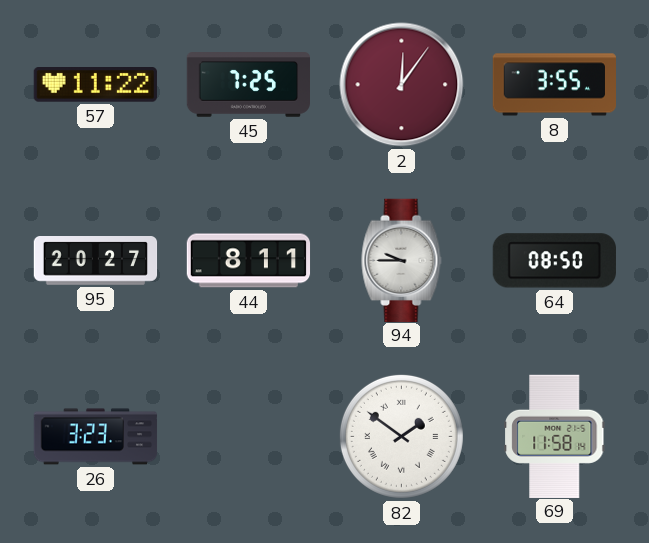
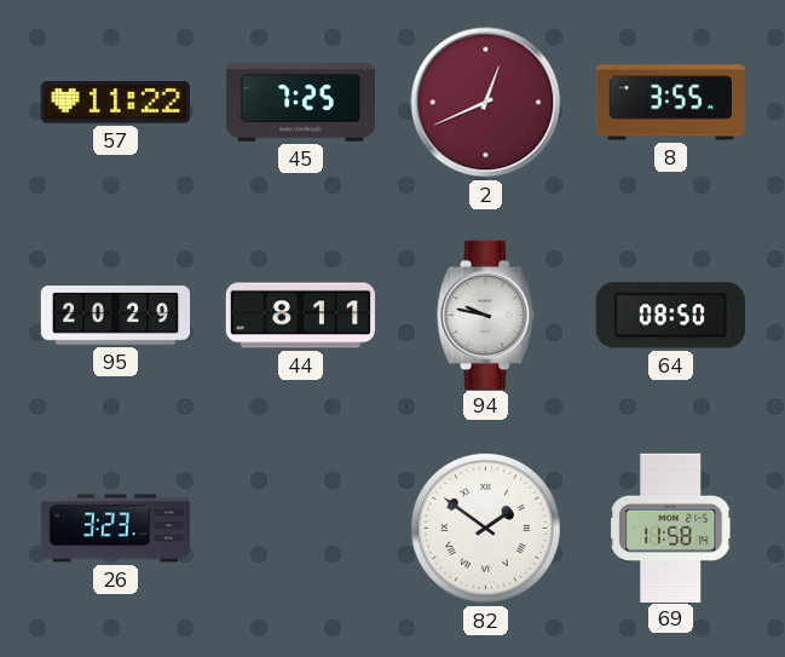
2: 12:06 -> 12:41 (486, 103)
95: 20:27 -> 20:29 (116, 316)
94: 9:45 -> 9:47 (486, 315)
